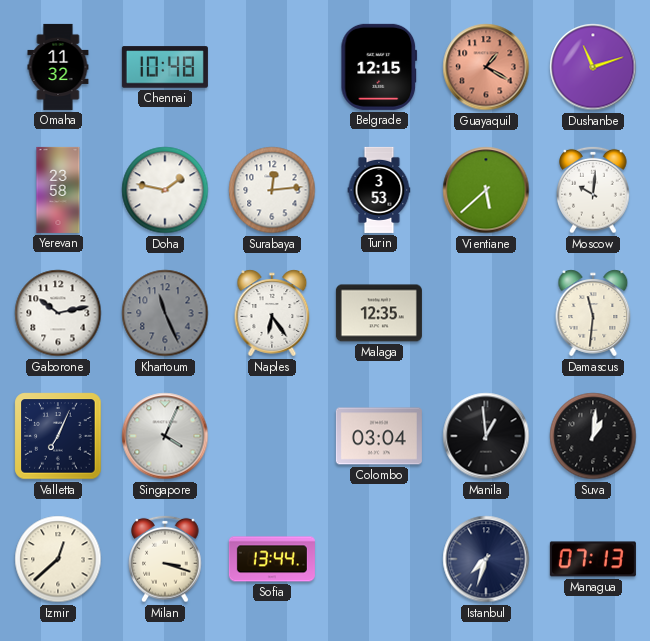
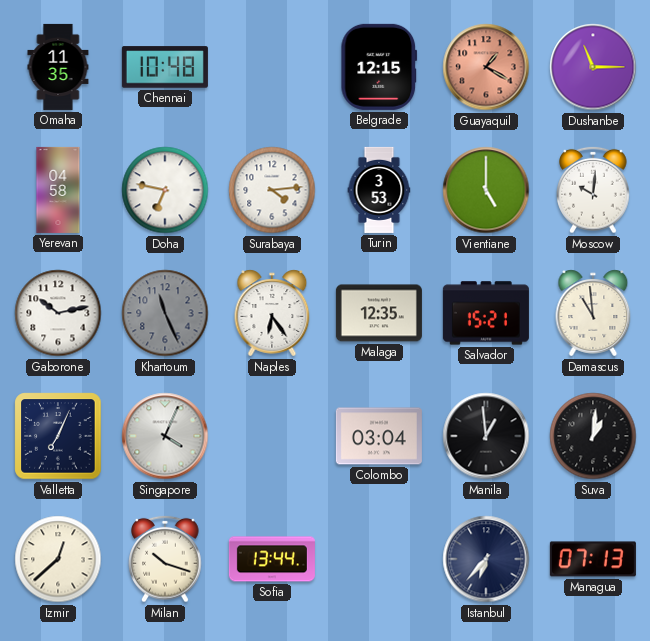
Omaha: 11:32 -> 11:35 (58, 67)
Dushanbe: 11:12 -> 11:15 (593, 67)
Yerevan: 23:58 -> 04:58 (58, 190)
Doha: 1:47 -> 6:47 (165, 190)
Surabaya: 12:14 -> 4:14 (272, 190)
Vientiane: 5:38 -> 5:00 (486, 190)
Salvador: none -> 15:21 (486, 313)
Damascus: 11:31 -> 10:59 (593, 313)
Milan: 3:18 -> 10:18 (165, 559)
Istanbul: 7:33 -> 6:37 (486, 559)
